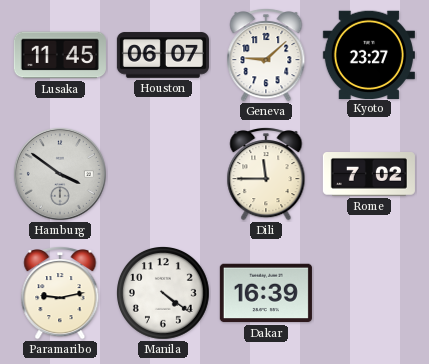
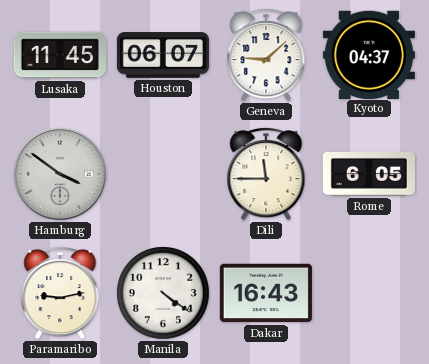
Kyoto: 23:27 -> 04:37 (369, 54)
Rome: 7:02 -> 6:05 (369, 175)
Dakar: 16:39 -> 16:43 (266, 293)
